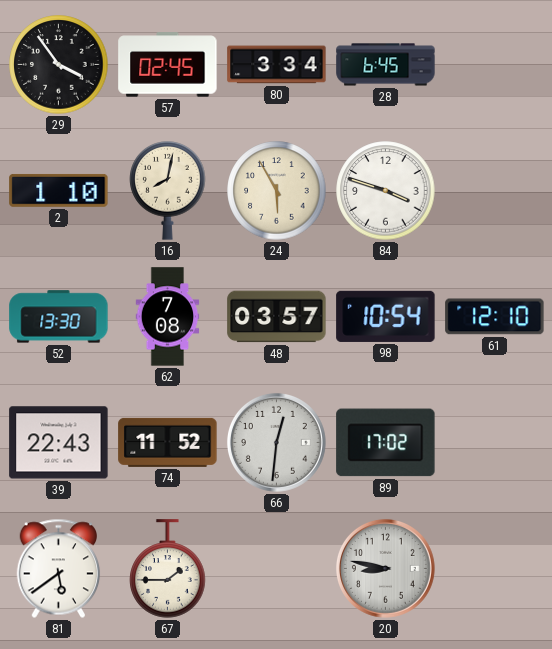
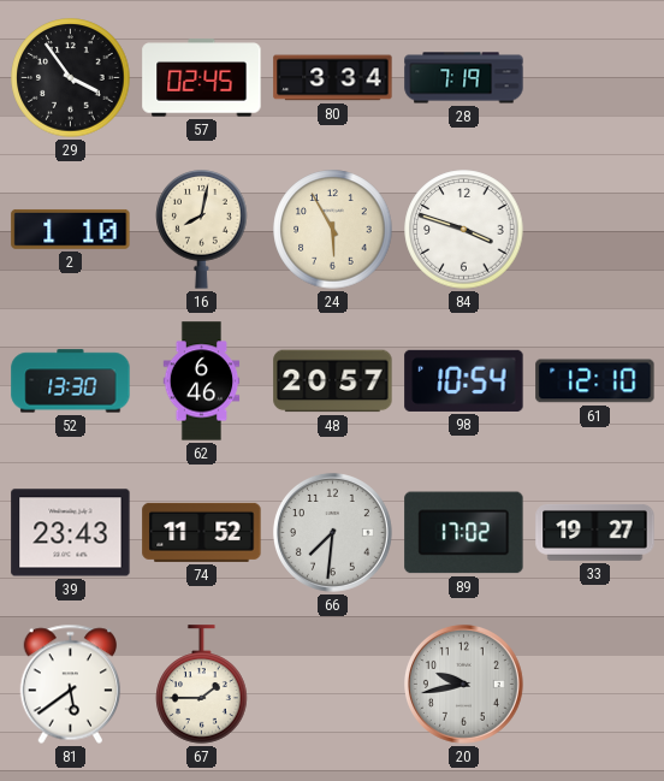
28: 6:45 -> 7:19 (464, 78)
62: 7:08 -> 6:46 (202, 381)
48: 03:57 -> 20:57 (333, 381)
39: 22:43 -> 23:43 (71, 533)
66: 12:31 -> 7:31 (332, 532)
33: none -> 19:27 (595, 533)
20: 8:47 -> 9:43 (463, 684)
